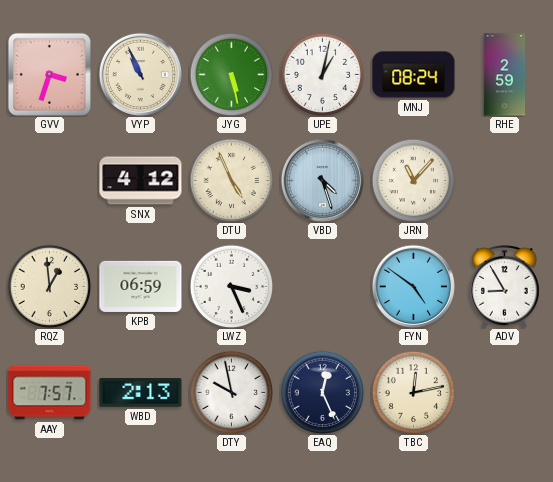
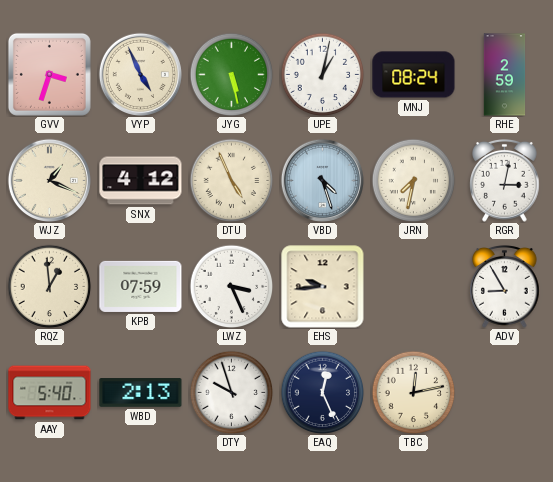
VYP: 10:56 -> 4:56 (140, 74)
WJZ: none -> 1:19 (49, 180)
JRN: 11:07 -> 7:32 (413, 180)
RGR: none -> 3:02 (505, 181)
KPB: 06:59 -> 07:59 (141, 286)
EHS: none -> 9:44 (323, 287)
FYN: 4:51 -> none (413, 286)
AAY: 7:57 -> 5:40 (50, 393)
DTY: 9:58 -> 9:57 (231, 392)
